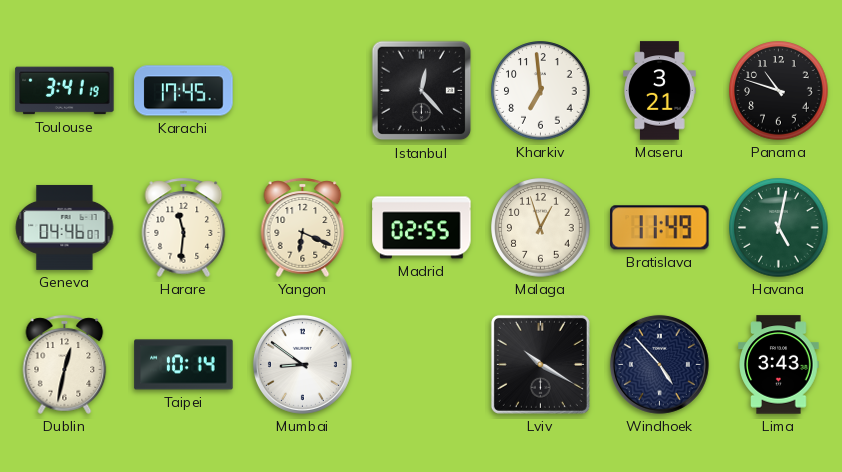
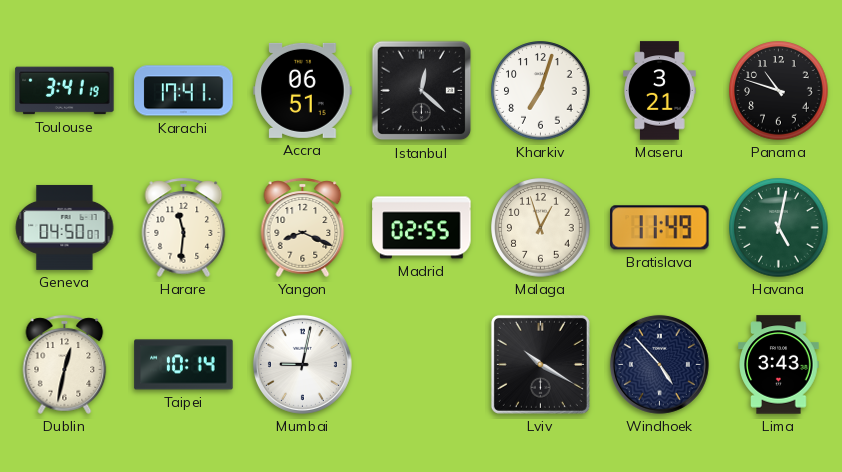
Karachi: 17:45 -> 17:41 (184, 91)
Accra: none -> 06:51 (303, 90)
Istanbul: 12:23 -> 12:22 (422, 91)
Kharkiv: 6:59 -> 7:03 (541, 91)
Geneva: 04:46 -> 04:50 (65, 227)
Yangon: 6:19 -> 8:19 (303, 227)
Mumbai: 8:51 -> 9:02 (302, 364)
